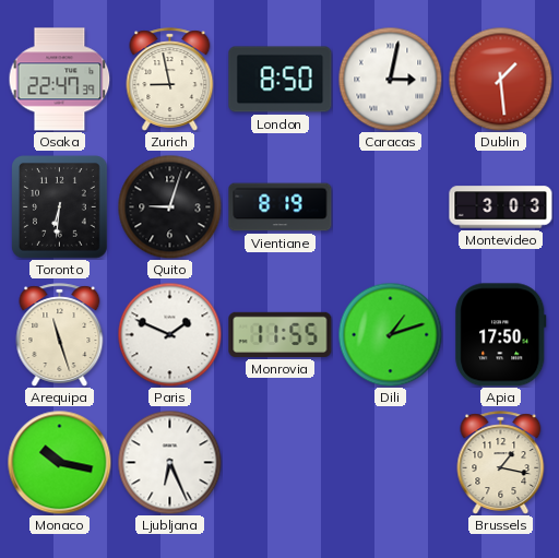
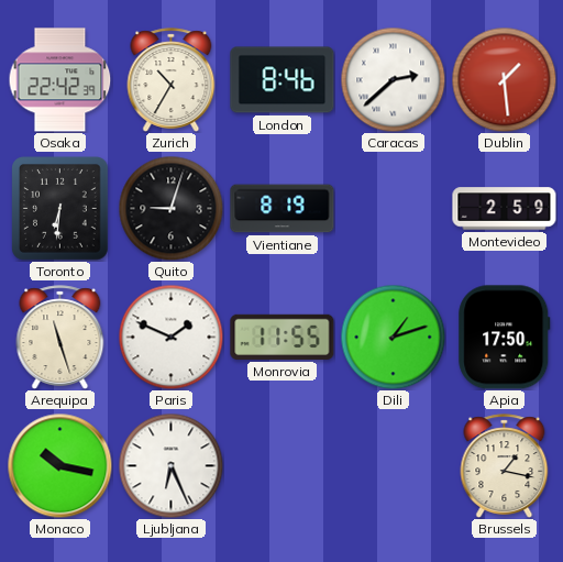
Osaka: 22:47 -> 22:42 (60, 80)
Zurich: 8:58 -> 10:35 (172, 80)
London: 8:50 -> 8:46 (283, 80)
Caracas: 3:02 -> 2:38 (393, 79)
Montevideo: 3:03 -> 2:59 (505, 209)
